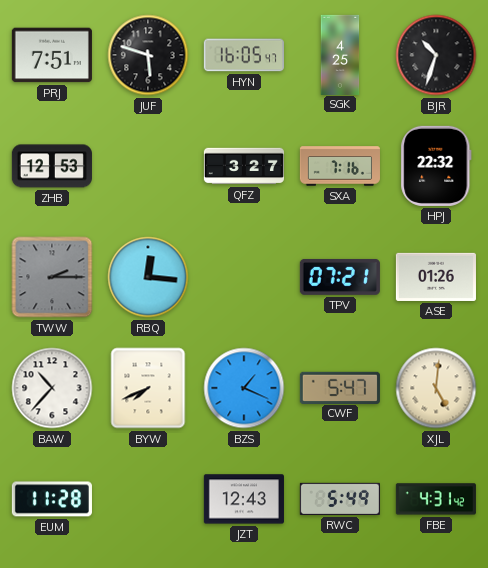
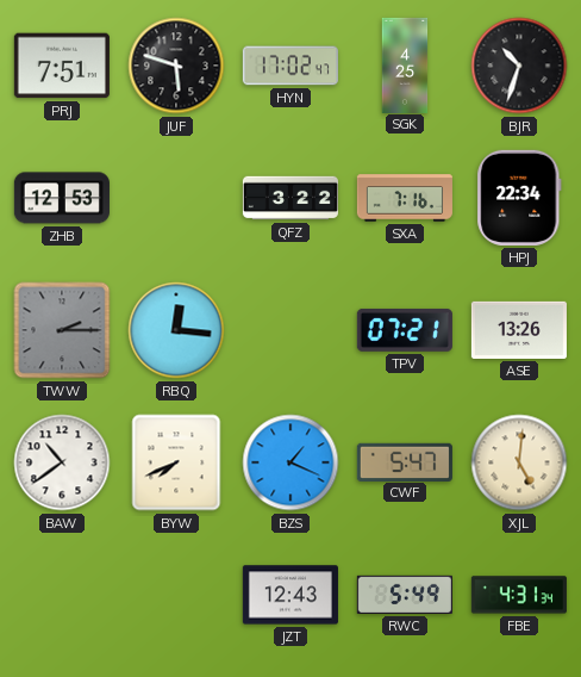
HYN: 16:05 -> 17:02 (290, 66)
QFZ: 3:27 -> 3:22 (290, 198)
HPJ: 22:32 -> 22:34 (519, 198)
ASE: 01:26 -> 13:26 (519, 330)
BAW: 10:37 -> 10:39 (62, 462)
EUM: 11:28 -> none (52, 499)
FBE: 4:31:42 -> 4:31:34 (519, 595)
